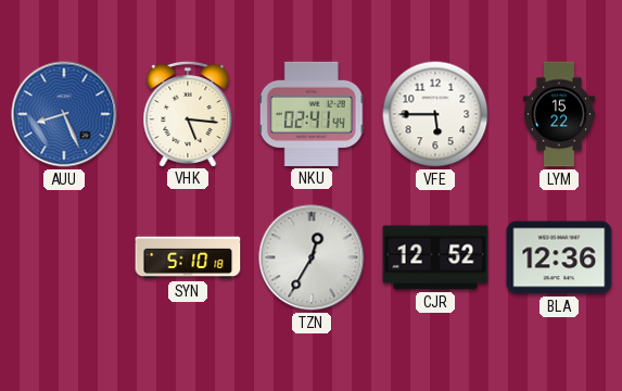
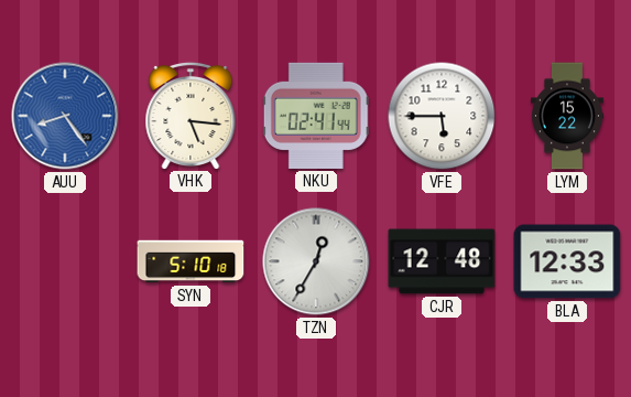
AUU: 8:26 -> 8:24 (65, 116)
CJR: 12:52 -> 12:48 (442, 261)
BLA: 12:36 -> 12:33 (567, 261)
